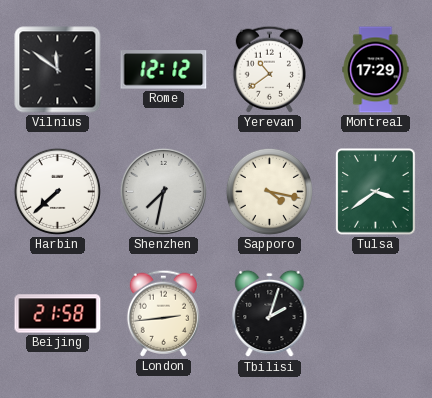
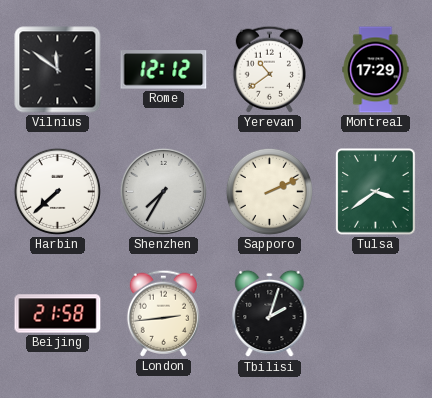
Shenzhen: 7:32 -> 7:35 (163, 191)
Sapporo: 4:17 -> 2:11 (269, 191)
